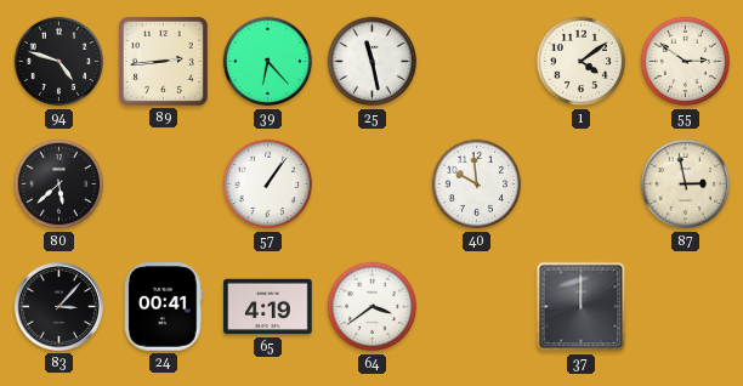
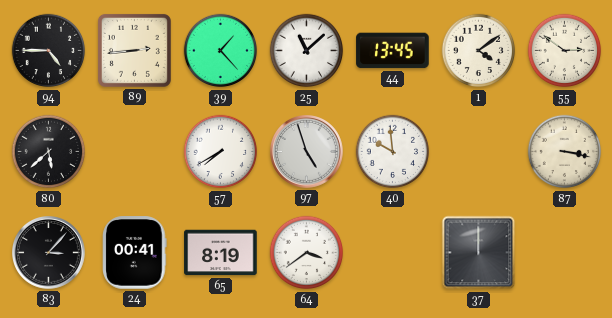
94: 4:48 -> 4:45 (49, 51)
39: 6:23 -> 1:23 (221, 51)
25: 11:28 -> 11:08 (307, 51)
44: none -> 13:45 (393, 51)
57: 1:06 -> 7:40 (221, 152)
97: none -> 4:57 (307, 152)
87: 2:58 -> 3:17 (565, 152)
65: 4:19 -> 8:19 (221, 253)
